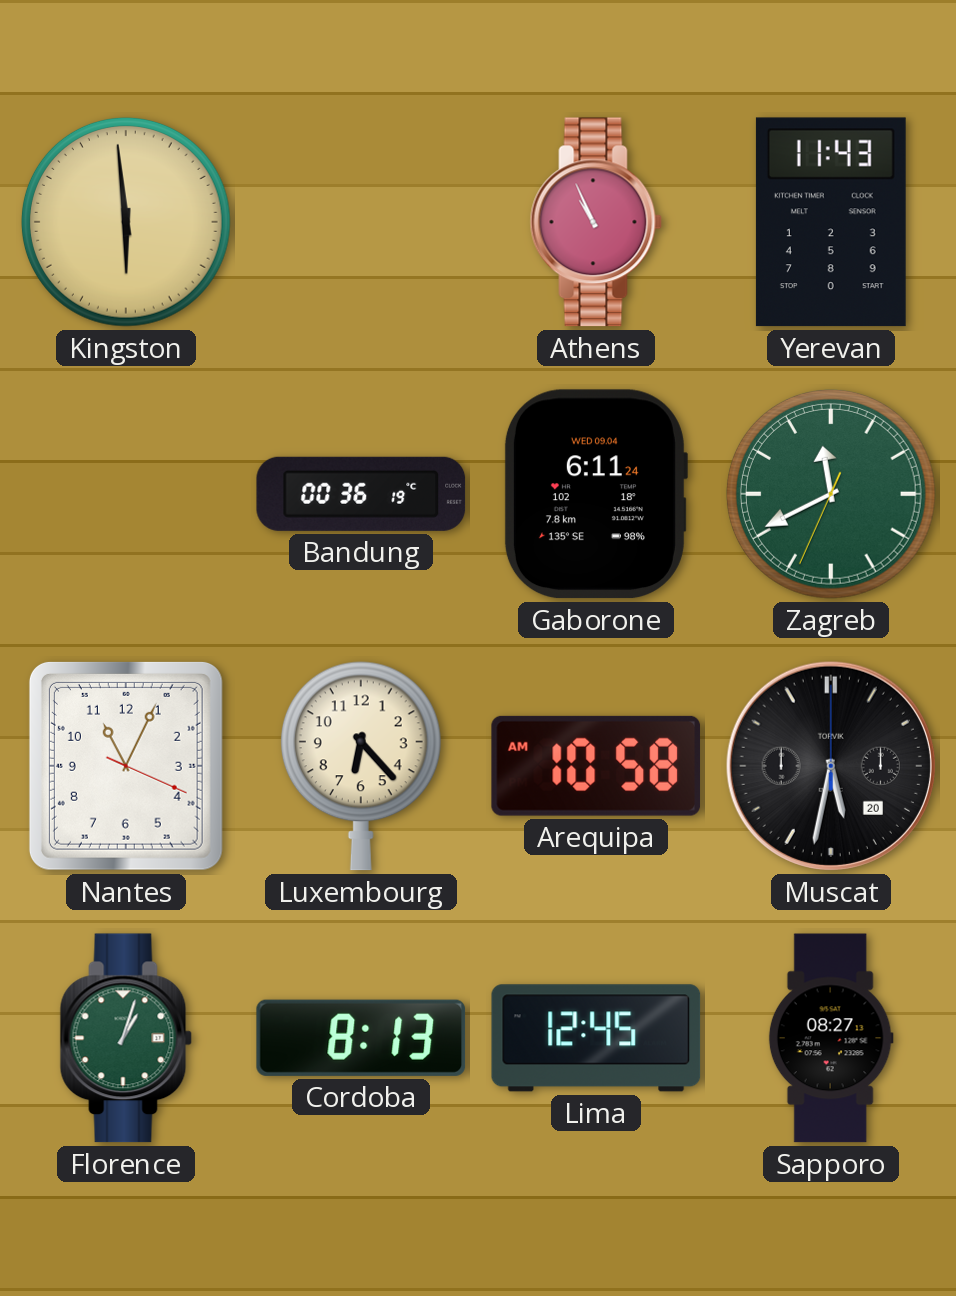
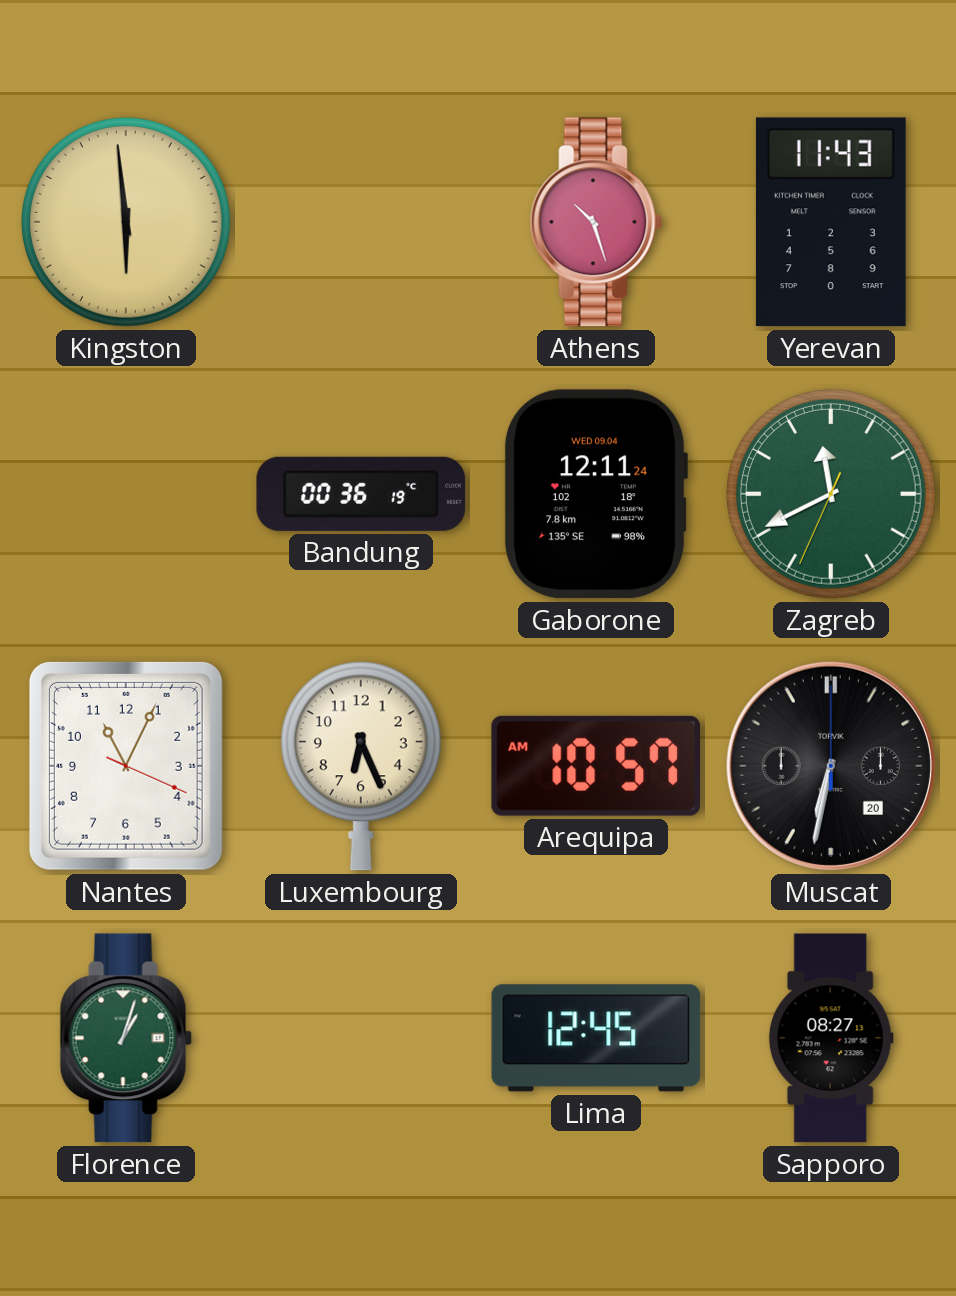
Athens: 10:56 -> 10:27 (596, 222)
Gaborone: 6:11 -> 12:11 (595, 494)
Luxembourg: 6:23 -> 6:26 (361, 766)
Arequipa: 10:58 -> 10:57 (596, 766)
Muscat: 5:32 -> 6:32 (831, 766)
Cordoba: 8:13 -> none (361, 1038)
